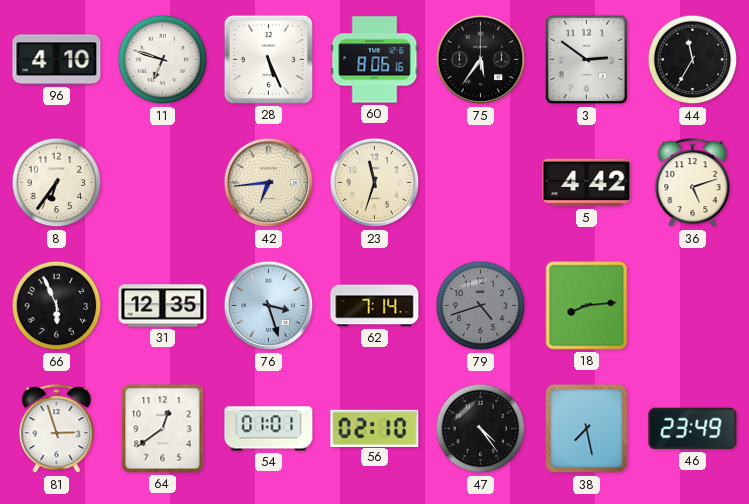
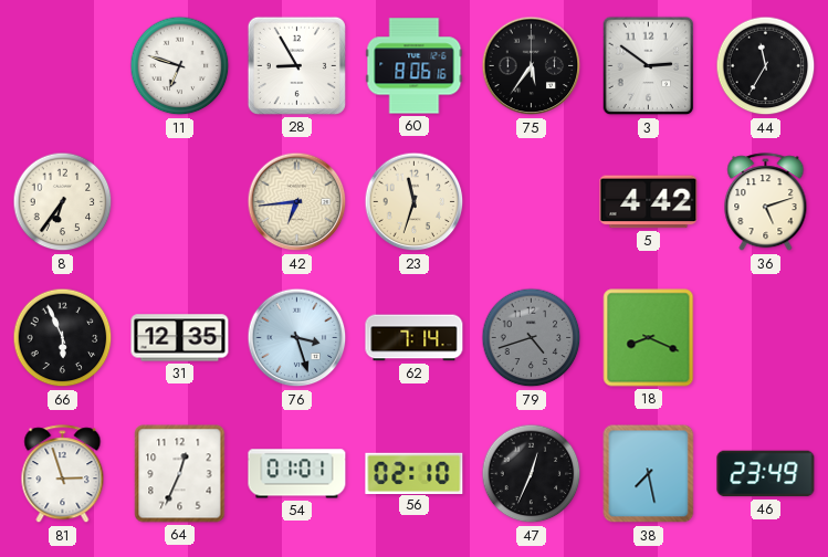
96: 4:10 -> none (57, 60)
28: 5:26 -> 8:55 (296, 65)
18: 8:14 -> 8:19 (649, 338)
64: 12:39 -> 12:34 (180, 474)
47: 4:24 -> 12:34 (532, 474)
